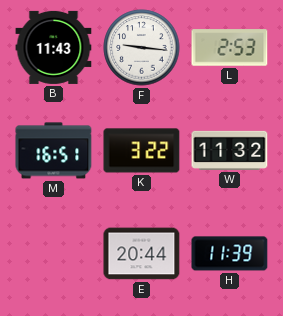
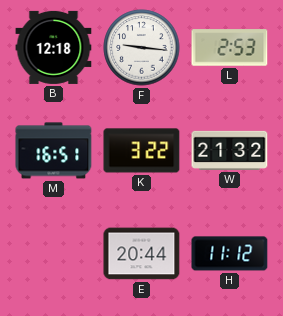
B: 11:43 -> 12:18 (54, 47)
W: 11:32 -> 21:32 (230, 150)
H: 11:39 -> 11:12 (230, 254)
